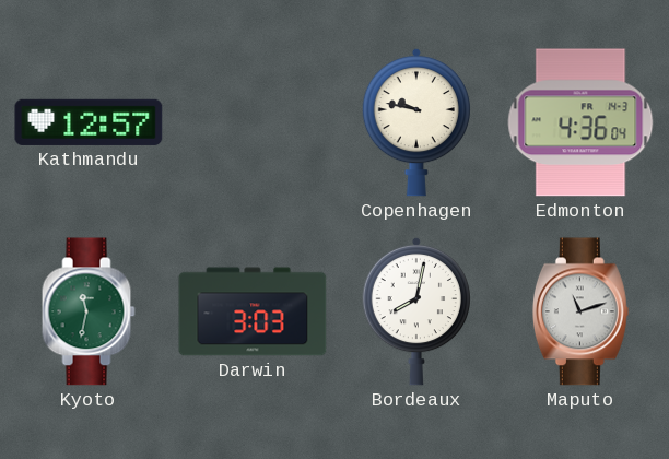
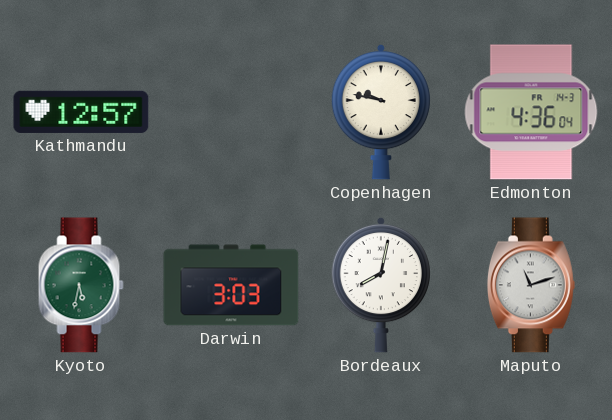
Kyoto: 11:32 -> 5:32 (81, 285)
